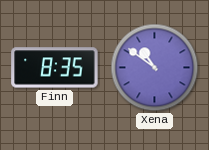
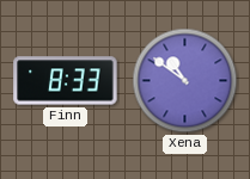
Finn: 8:35 -> 8:33 (66, 81)
